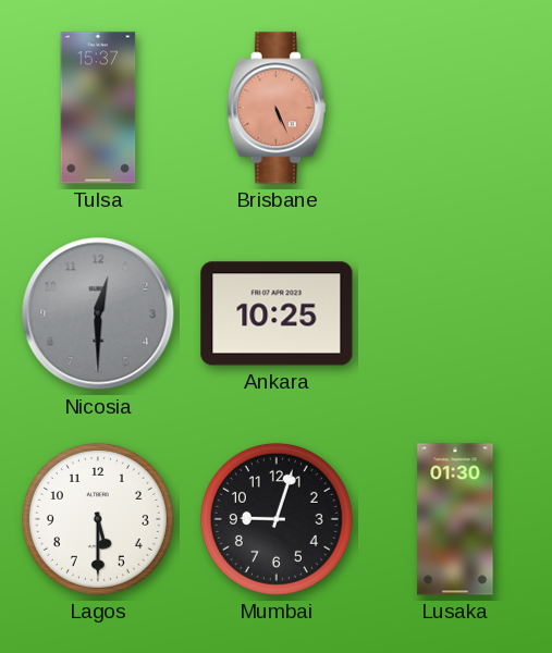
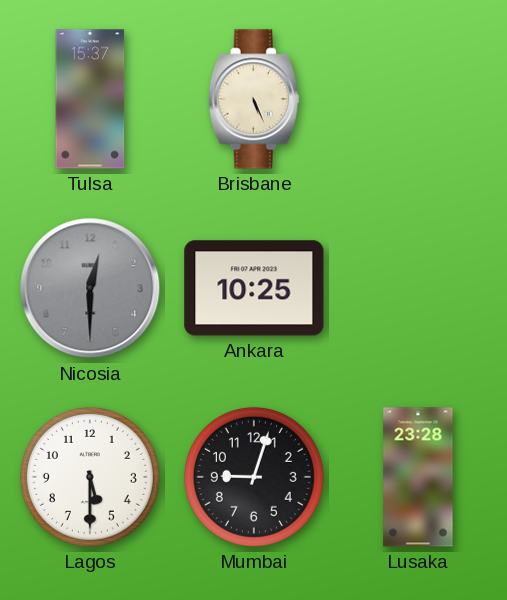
Brisbane dial: salmon -> cream (254, 99)
Lusaka: 01:30 -> 23:28 (418, 477)
